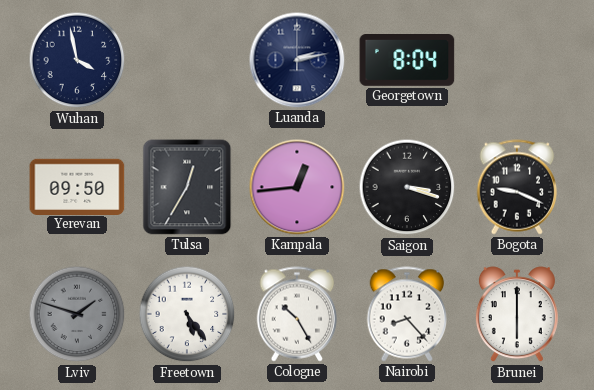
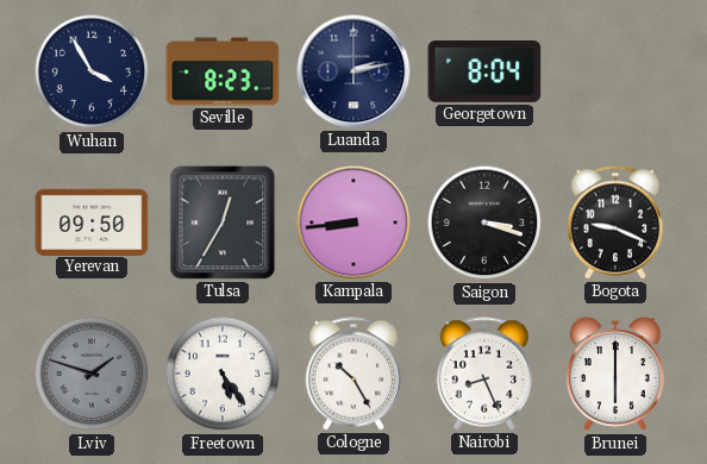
Wuhan: 3:58 -> 3:55 (92, 71)
Seville: none -> 8:23 (223, 71)
Kampala: 12:44 -> 8:44 (353, 222)
Nairobi: 8:23 -> 8:26 (484, 374)
